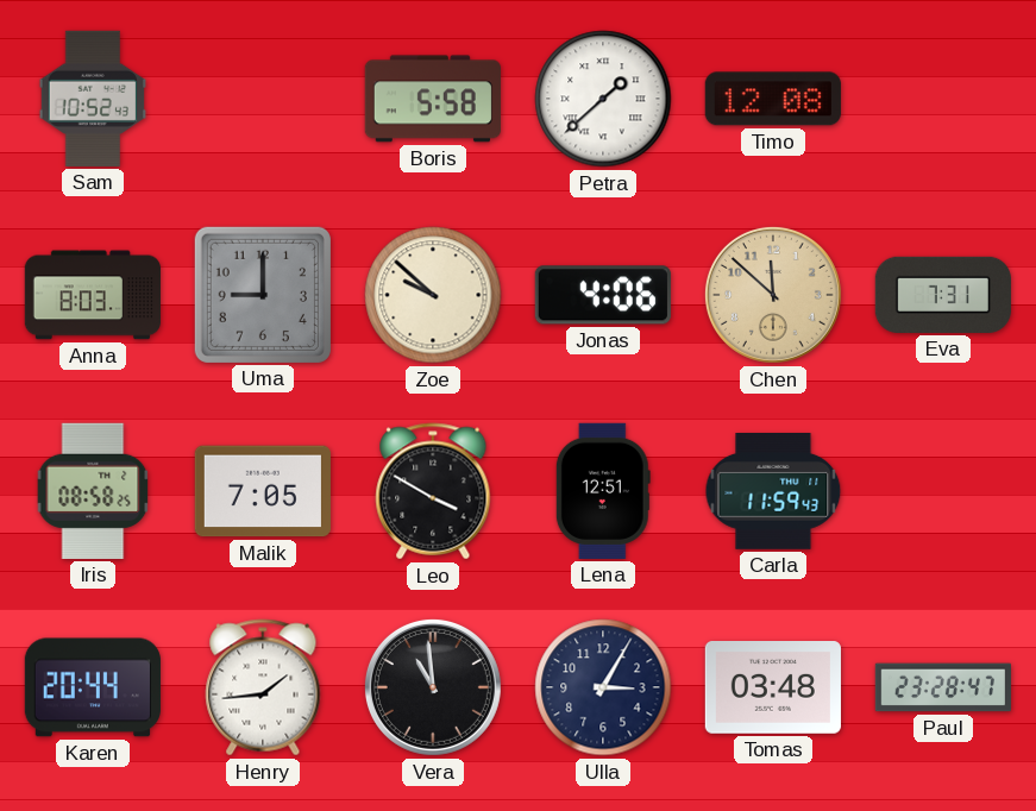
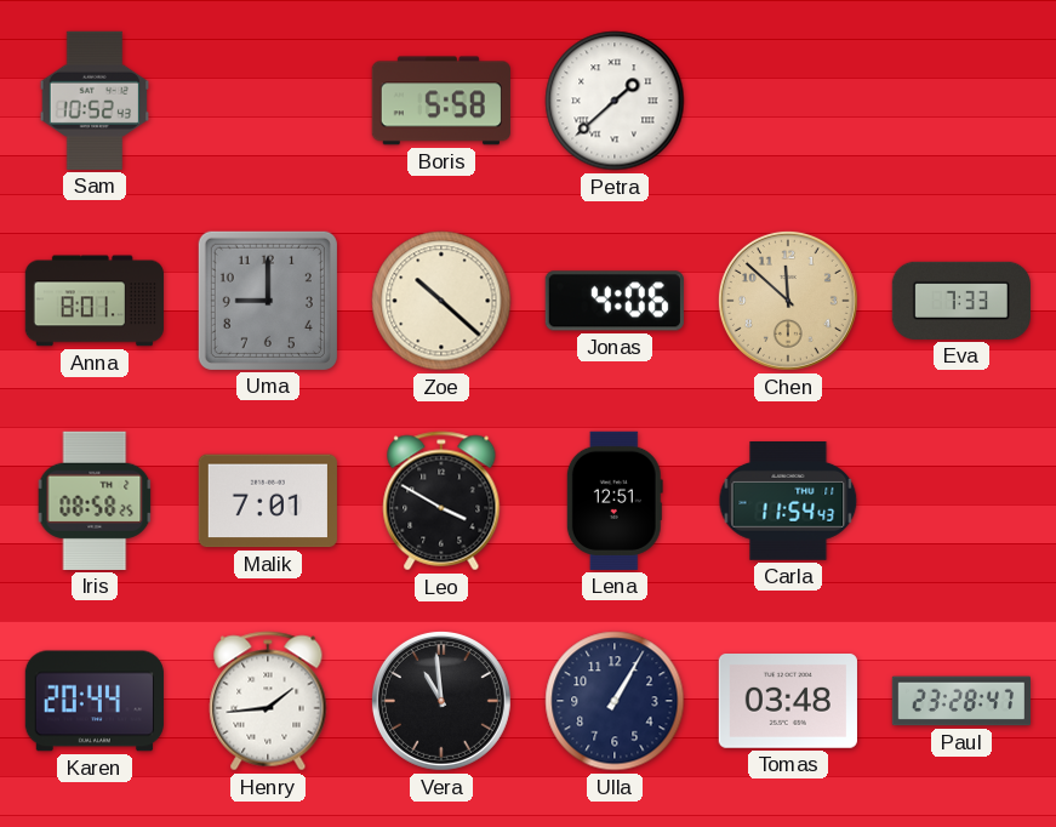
Timo: 12:08 -> none (773, 99)
Anna: 8:03 -> 8:01 (95, 301)
Zoe: 9:52 -> 10:22 (441, 301)
Eva: 7:31 -> 7:33 (961, 301)
Malik: 7:05 -> 7:01 (268, 501)
Carla: 11:59 -> 11:54 (788, 502)
Ulla: 3:05 -> 1:05 (615, 701)
